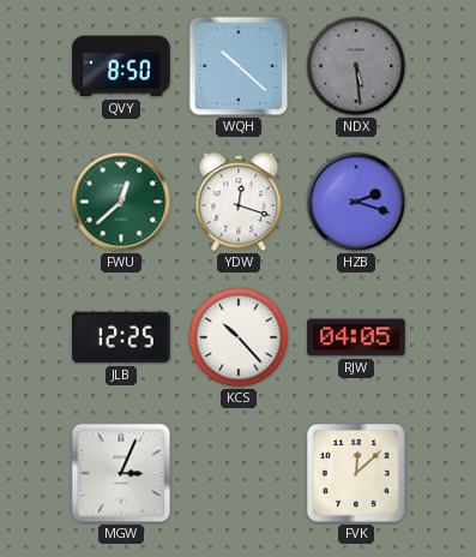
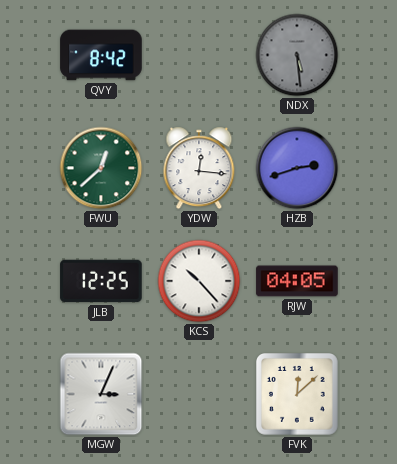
QVY: 8:50 -> 8:42 (101, 55)
WQH: 10:22 -> none (239, 66)
YDW: 12:18 -> 12:16 (199, 168)
HZB: 2:18 -> 2:42 (297, 168)
